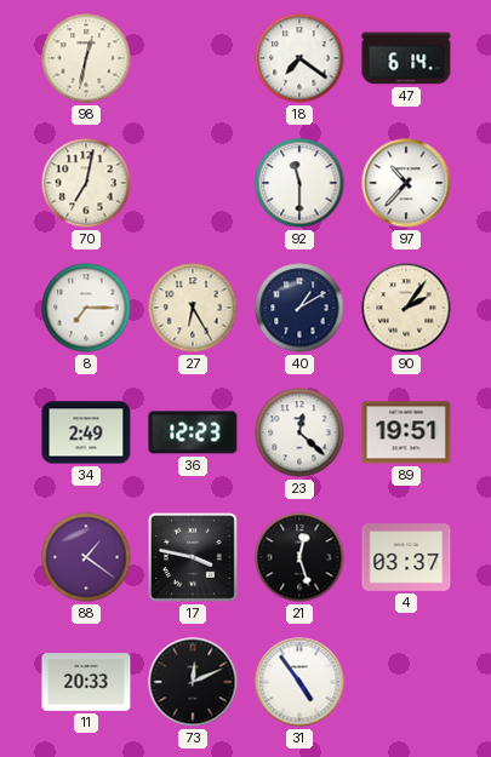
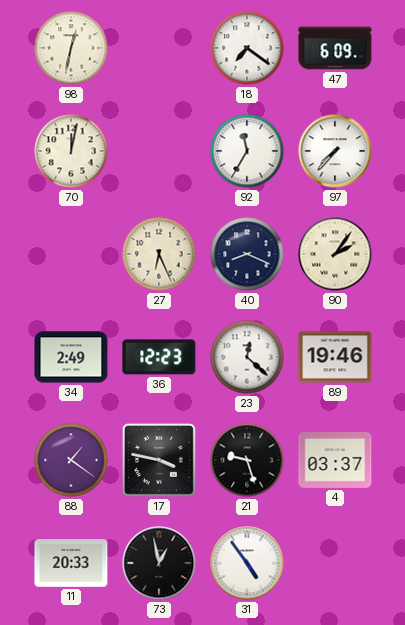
47: 6:14 -> 6:09 (335, 48)
70: 7:02 -> 12:02 (71, 151)
92: 11:30 -> 11:35 (247, 151)
97: 10:37 -> 7:37 (335, 151)
8: 7:15 -> none (86, 308)
27: 6:25 -> 6:26 (159, 254)
40: 1:10 -> 8:19 (247, 254)
89: 19:51 -> 19:46 (335, 357)
21: 12:27 -> 9:27 (247, 460)
73: 12:11 -> 12:58 (159, 563)
